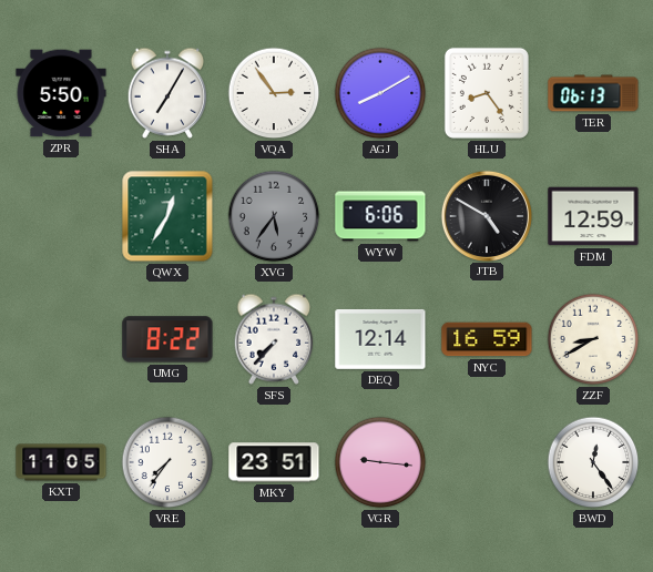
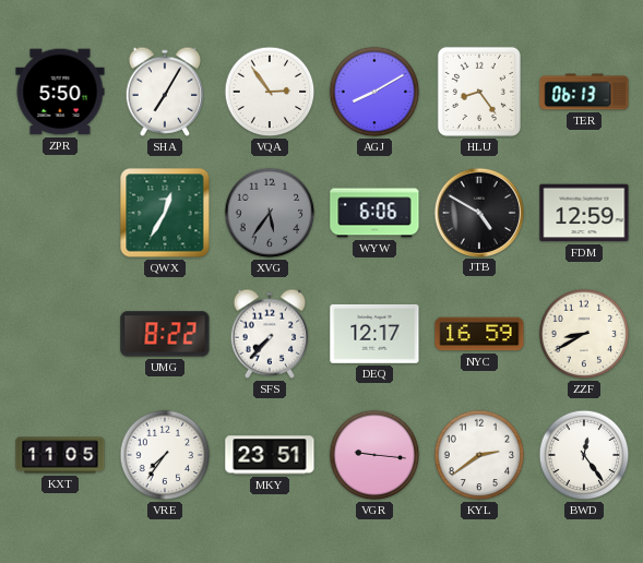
DEQ: 12:14 -> 12:17 (374, 334)
KYL: none -> 2:39 (479, 455)
